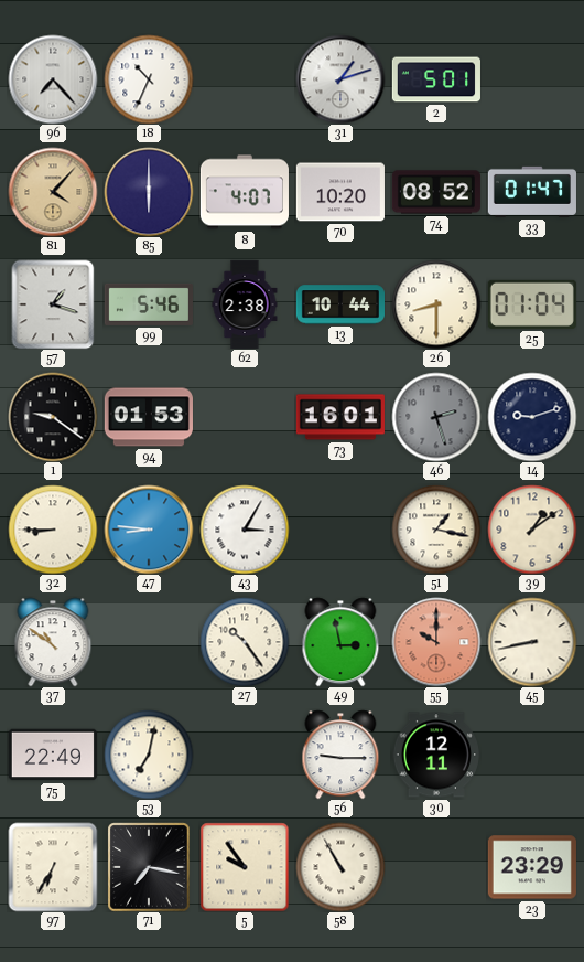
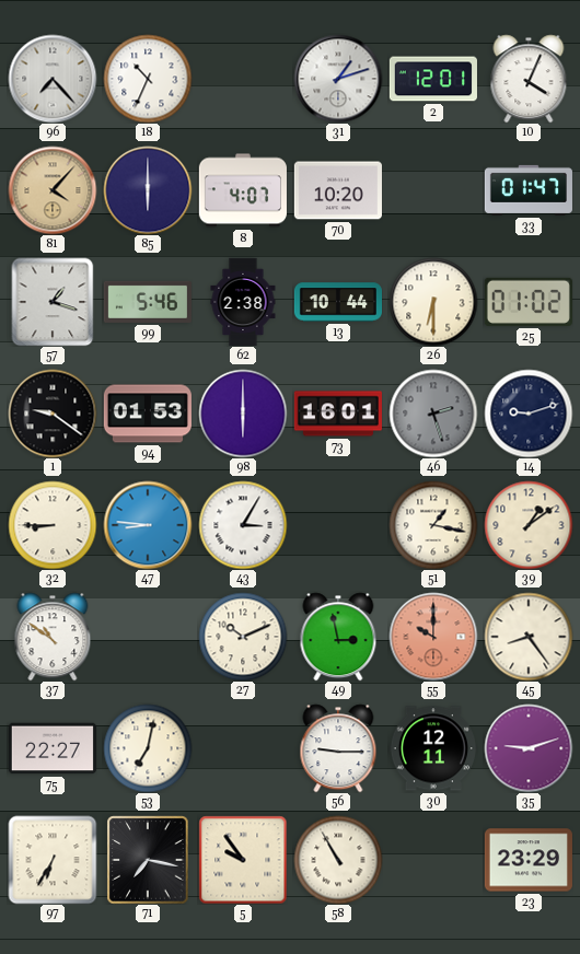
2: 5:01 -> 12:01 (433, 79)
10: none -> 4:04 (529, 79)
74: 08:52 -> none (436, 192)
26: 8:30 -> 6:30 (433, 302)
25: 01:04 -> 01:02 (529, 302)
98: none -> 6:00 (243, 414)
27: 10:24 -> 10:11 (243, 637)
45: 8:43 -> 8:24 (529, 637)
75: 22:49 -> 22:27 (53, 748)
35: none -> 9:12 (529, 748)
